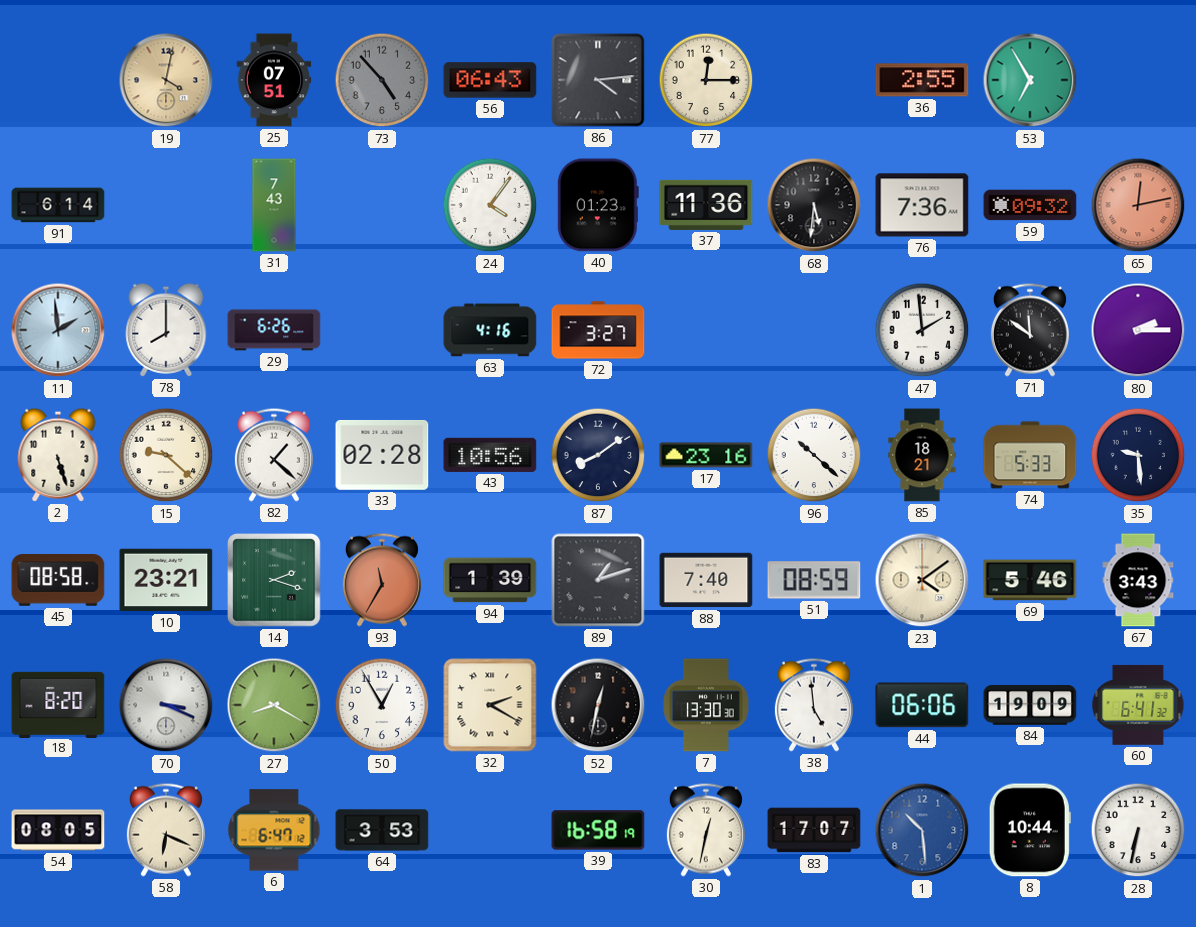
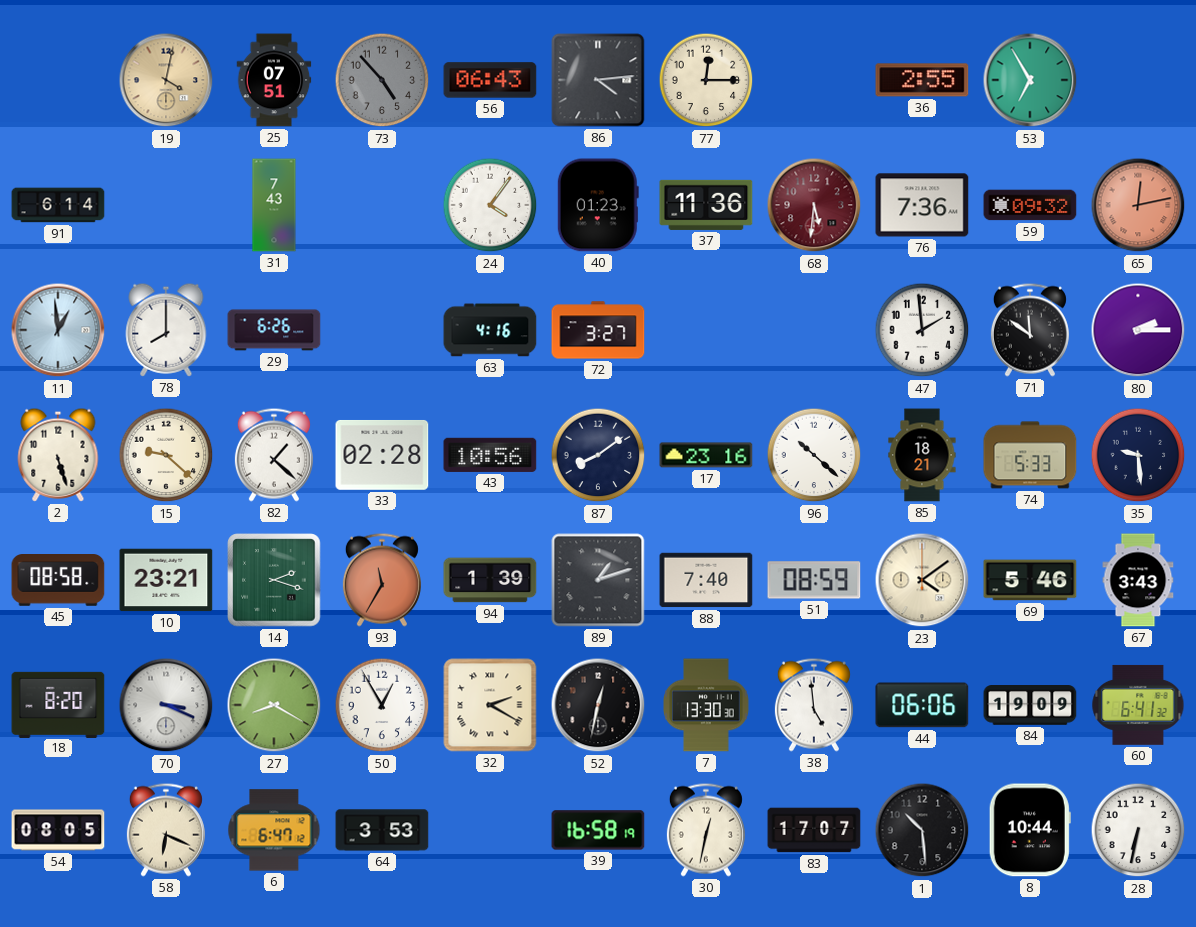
68 dial: black -> burgundy (814, 205)
11: 1:59 -> 12:59 (58, 330)
1 dial: blue -> black (922, 830)
